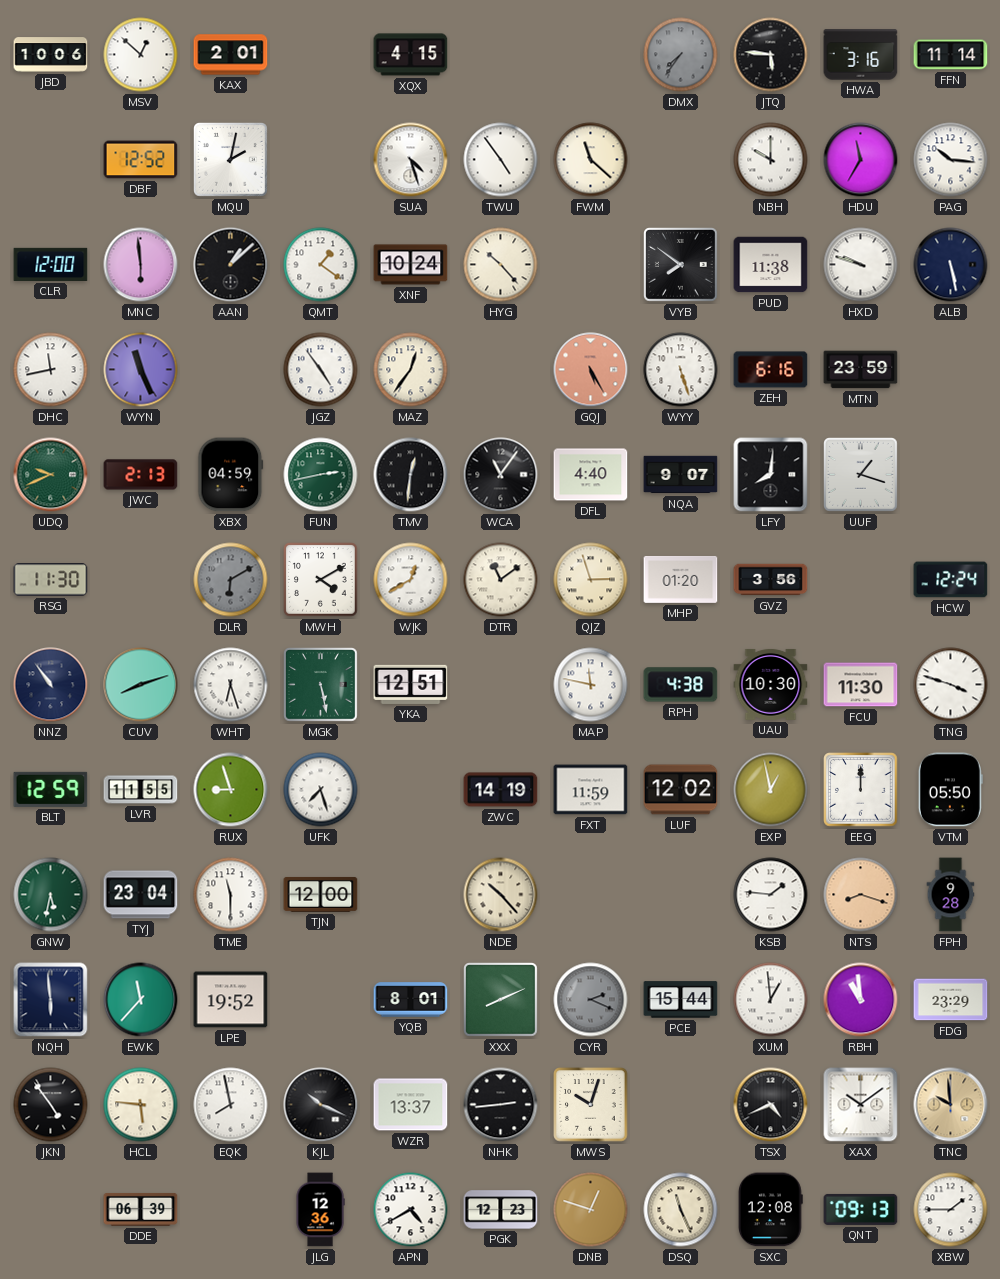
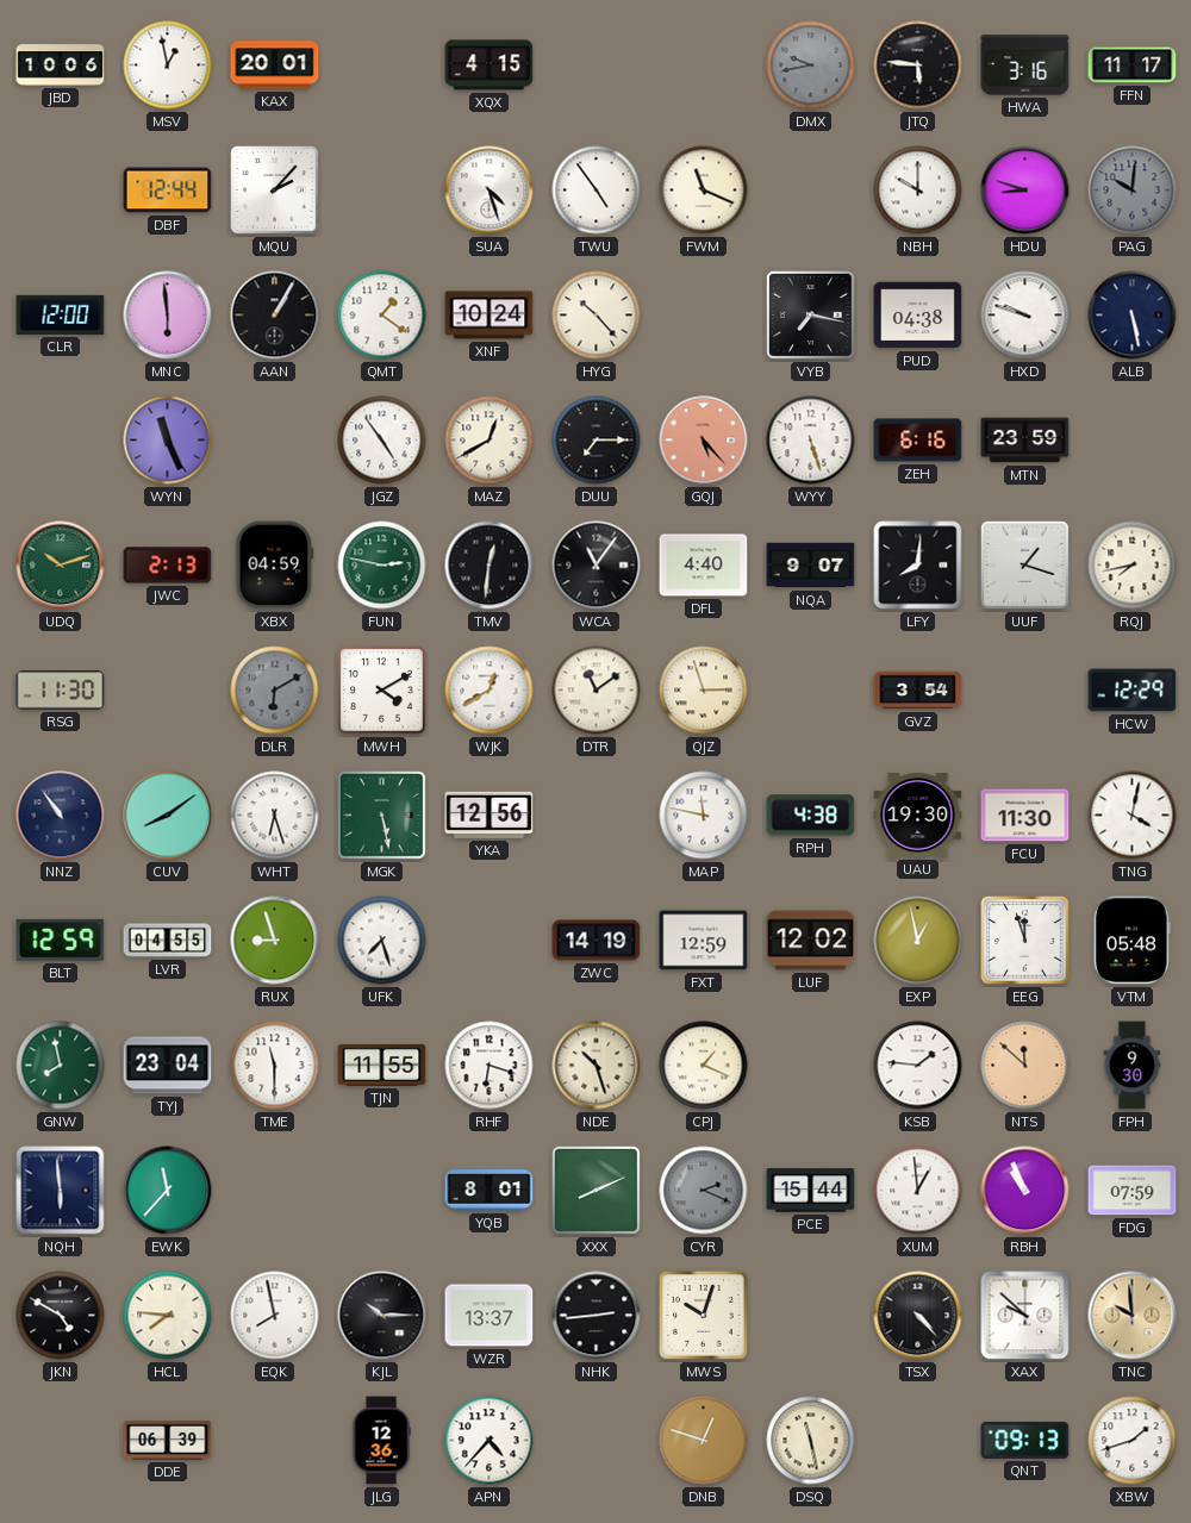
MSV: 12:52 -> 12:58 (168, 65)
KAX: 2:01 -> 20:01 (275, 65)
DMX: 7:36 -> 9:43 (811, 65)
FFN: 11:14 -> 11:17 (1133, 65)
DBF: 12:52 -> 12:44 (168, 191)
MQU: 2:02 -> 2:07 (275, 191)
FWM: 11:22 -> 11:19 (704, 191)
HDU: 11:35 -> 8:48 (1025, 191)
PAG: 10:16 -> 10:01 (1133, 191)
PAG dial: white -> grey (1133, 191)
AAN: 1:08 -> 1:05 (275, 316)
VYB: 7:51 -> 7:17 (811, 316)
PUD: 11:38 -> 04:38 (918, 316)
DHC: 11:43 -> none (51, 370)
MAZ: 12:36 -> 12:40 (490, 441)
DUU: none -> 7:15 (597, 441)
GQJ: 5:25 -> 5:23 (704, 441)
UDQ: 9:41 -> 10:12 (61, 566)
FUN: 2:43 -> 2:47 (382, 566)
RQJ: none -> 7:43 (1133, 566)
MHP: 01:20 -> none (681, 579)
GVZ: 3:56 -> 3:54 (918, 691)
HCW: 12:24 -> 12:29 (1133, 691)
CUV: 8:12 -> 8:09 (168, 816)
YKA: 12:51 -> 12:56 (490, 814)
UAU: 10:30 -> 19:30 (918, 814)
TNG: 3:48 -> 4:02 (1133, 816)
LVR: 11:55 -> 04:55 (168, 941)
FXT: 11:59 -> 12:59 (704, 941)
EEG: 12:00 -> 11:57 (1025, 941)
VTM: 05:50 -> 05:48 (1131, 941)
GNW: 5:32 -> 7:58 (61, 1066)
TJN: 12:00 -> 11:55 (382, 1065)
RHF: none -> 6:18 (490, 1066)
NDE: 10:23 -> 10:27 (597, 1066)
CPJ: none -> 1:19 (704, 1066)
NTS: 8:18 -> 11:52 (1025, 1066)
FPH: 9:28 -> 9:30 (1133, 1066)
LPE: 19:52 -> none (231, 1000)
RBH: 10:59 -> 10:56 (1025, 1191)
FDG: 23:29 -> 07:59 (1133, 1191)
JKN: 4:54 -> 4:50 (61, 1316)
HCL: 5:46 -> 7:46 (168, 1316)
KJL: 10:19 -> 10:15 (382, 1316)
TSX: 4:41 -> 4:23 (918, 1316)
XAX: 10:09 -> 9:52 (1025, 1316)
APN: 4:40 -> 4:37 (490, 1441)
PGK: 12:23 -> none (501, 1210)
DSQ: 11:26 -> 11:28 (811, 1441)
SXC: 12:08 -> none (770, 1210)
XBW: 1:45 -> 1:42 (1133, 1441)
